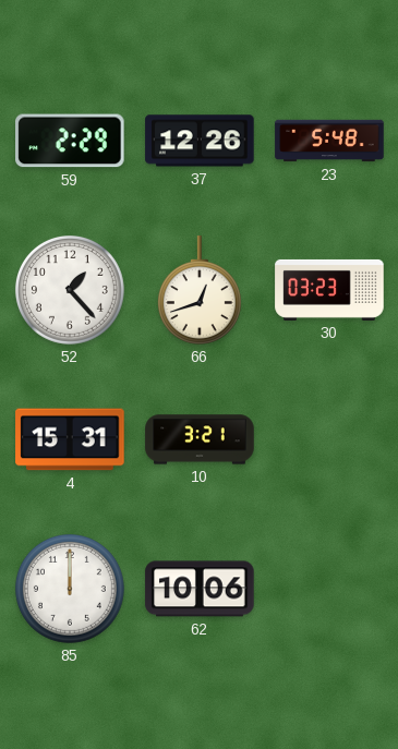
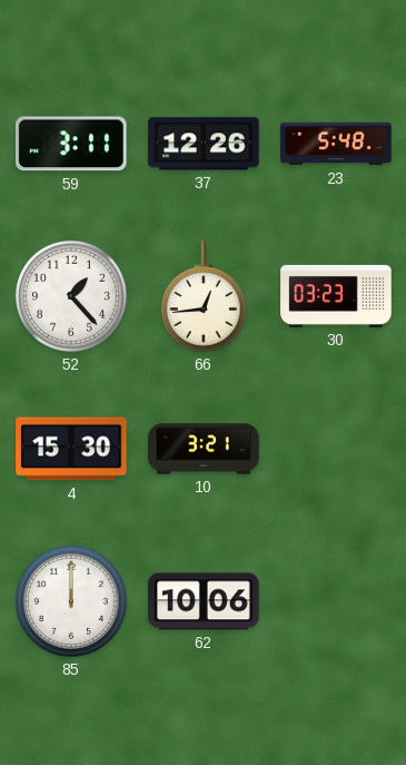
59: 2:29 -> 3:11 (72, 144)
66: 12:42 -> 12:44 (204, 296)
4: 15:31 -> 15:30 (71, 449)
